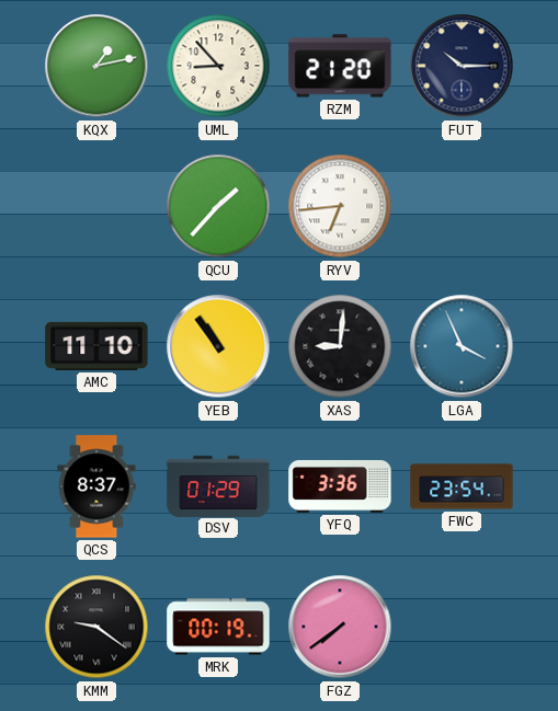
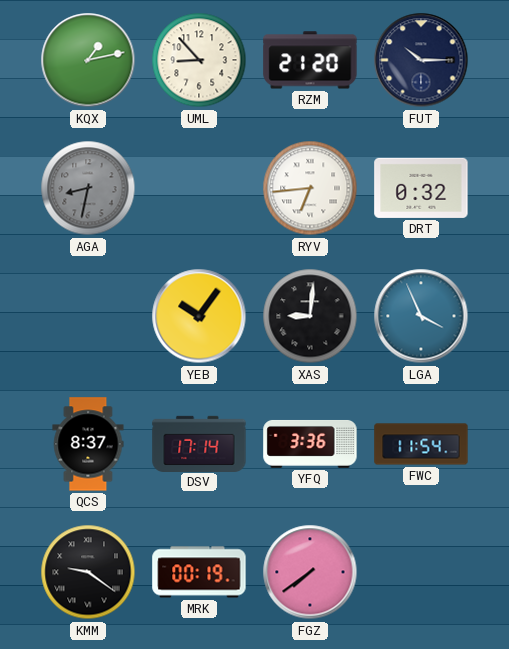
AGA: none -> 8:32 (88, 188)
QCU: 1:37 -> none (218, 206)
DRT: none -> 0:32 (421, 188)
AMC: 11:10 -> none (96, 346)
YEB: 10:54 -> 10:06 (199, 316)
DSV: 01:29 -> 17:14 (199, 443)
FWC: 23:54 -> 11:54 (421, 444)
